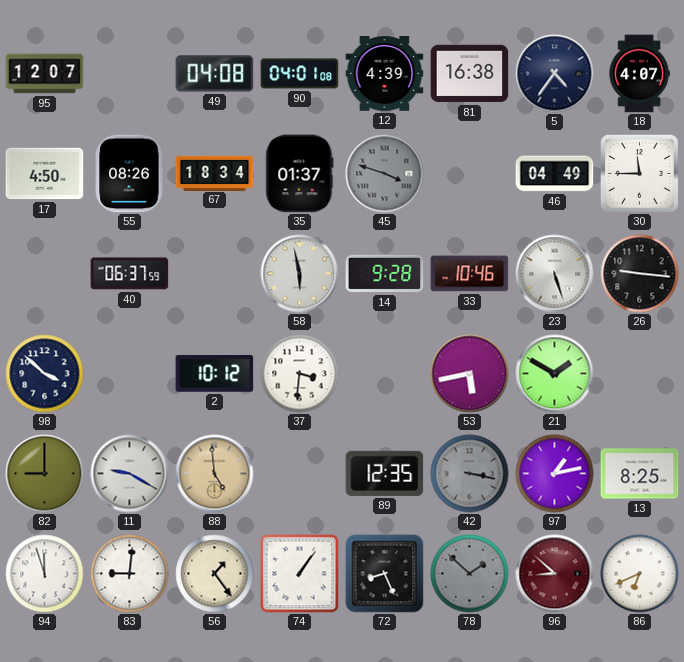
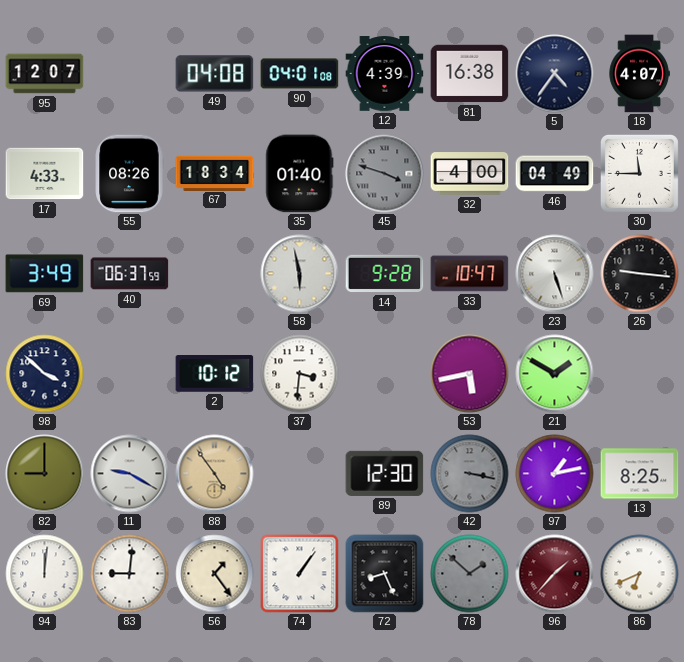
17: 4:50 -> 4:33 (45, 174)
35: 01:37 -> 01:40 (300, 174)
32: none -> 4:00 (470, 174)
69: none -> 3:49 (45, 274)
33: 10:46 -> 10:47 (470, 274)
88: 4:59 -> 4:54 (215, 474)
89: 12:35 -> 12:30 (385, 473)
94: 11:57 -> 12:01 (45, 574)
96: 8:52 -> 1:37 (555, 574)
